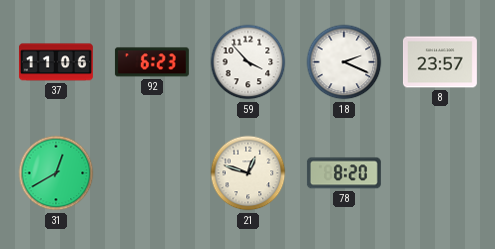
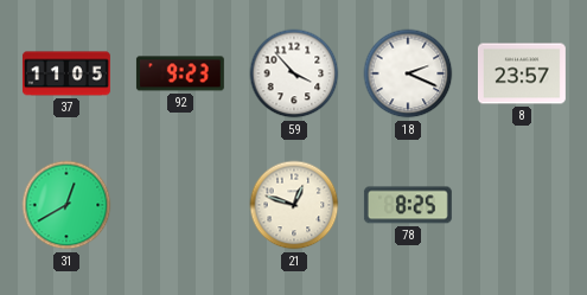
37: 11:06 -> 11:05 (66, 73)
92: 6:23 -> 9:23 (180, 73)
78: 8:20 -> 8:25 (408, 205)
